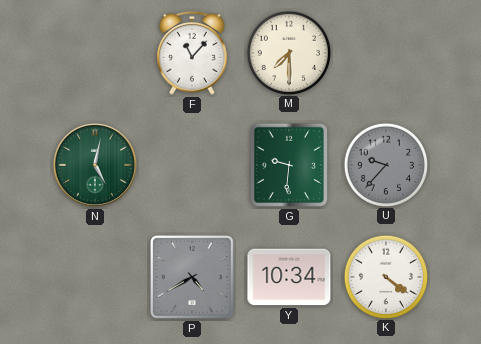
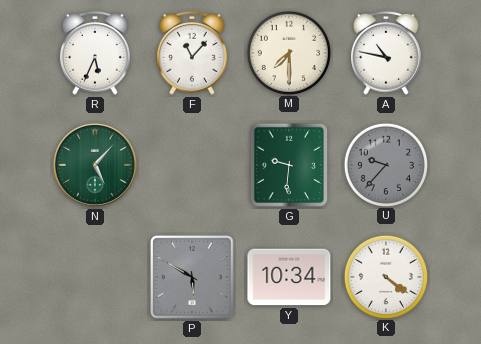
R: none -> 5:34 (96, 53)
A: none -> 10:47 (387, 53)
N: 5:02 -> 5:07 (95, 165)
P: 4:40 -> 5:50 (192, 277)
